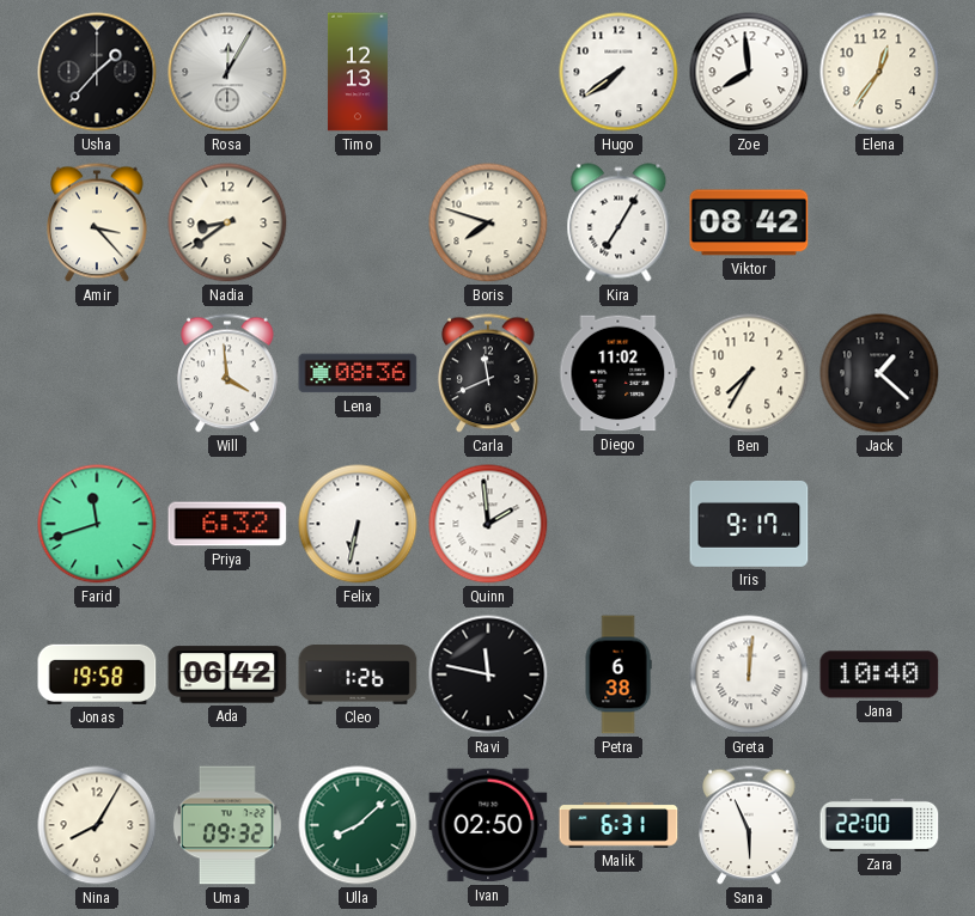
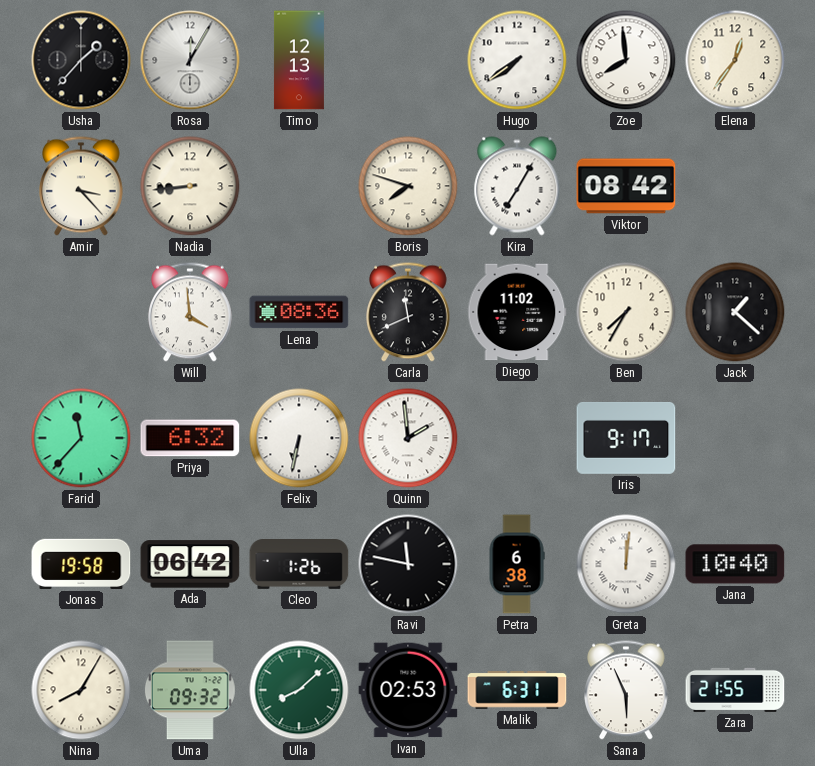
Nadia: 8:39 -> 8:44 (190, 186)
Farid: 11:42 -> 11:37 (81, 438)
Ivan: 02:50 -> 02:53 (408, 690)
Zara: 22:00 -> 21:55 (735, 690)
